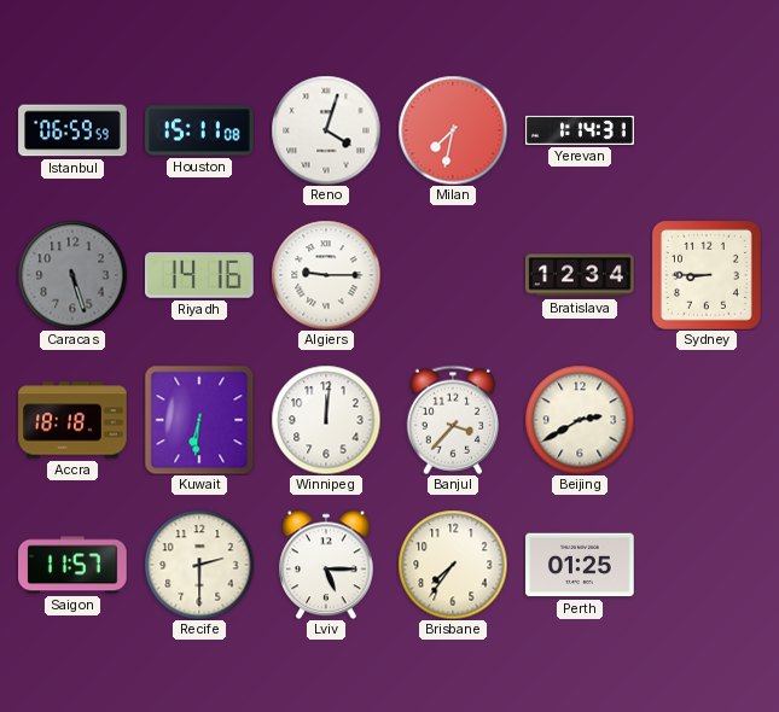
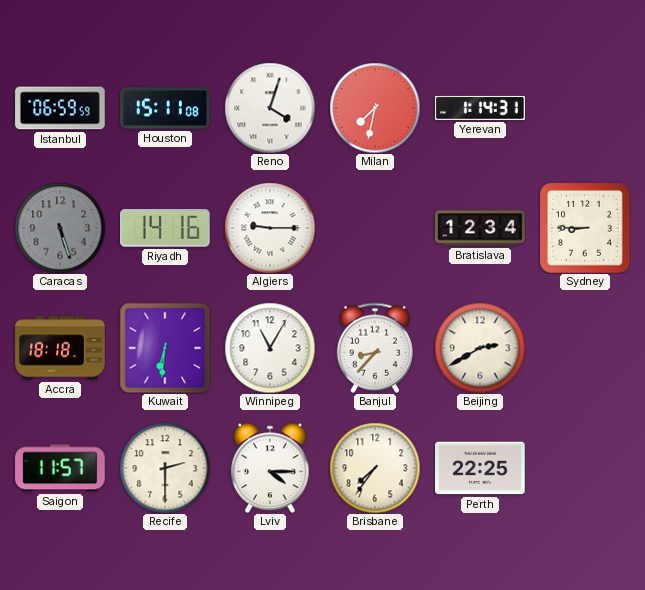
Winnipeg: 12:01 -> 11:05 (270, 348)
Banjul: 3:37 -> 8:37 (374, 348)
Lviv: 5:15 -> 4:15 (270, 468)
Perth: 01:25 -> 22:25 (480, 468)
